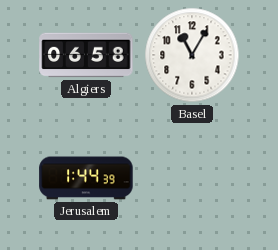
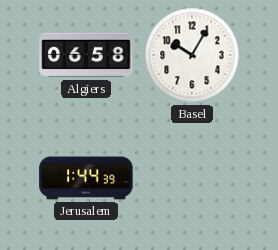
Basel: 11:05 -> 10:05 (192, 55)
